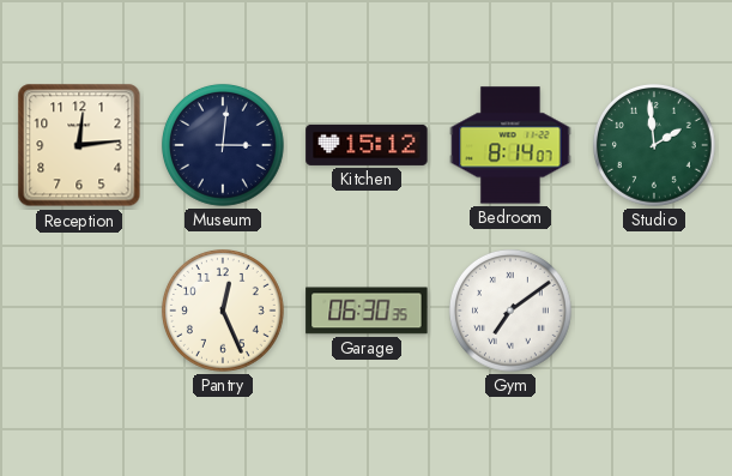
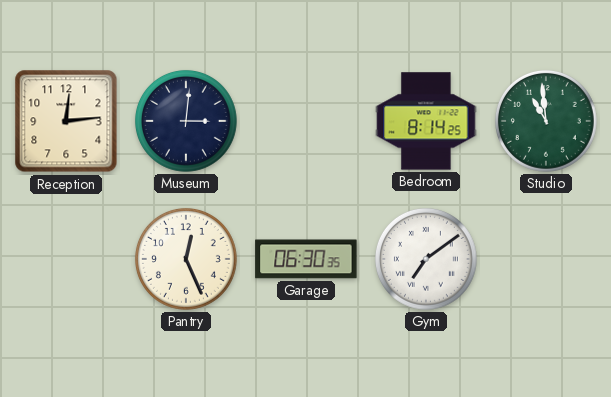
Kitchen: 15:12 -> none (367, 145)
Bedroom: 8:14:07 -> 8:14:25 (426, 121)
Studio: 1:59 -> 10:59 (546, 121)
